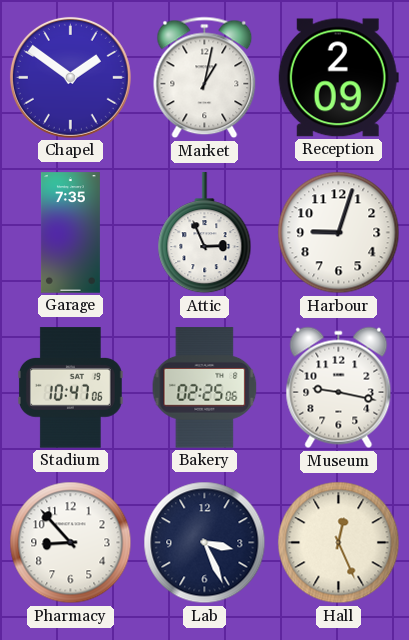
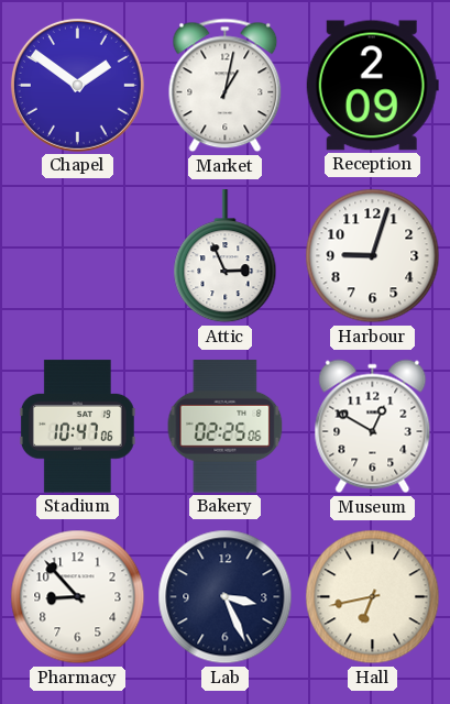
Garage: 7:35 -> none (70, 233)
Museum: 9:17 -> 12:50 (373, 427)
Hall: 12:26 -> 6:43 (373, 597)
